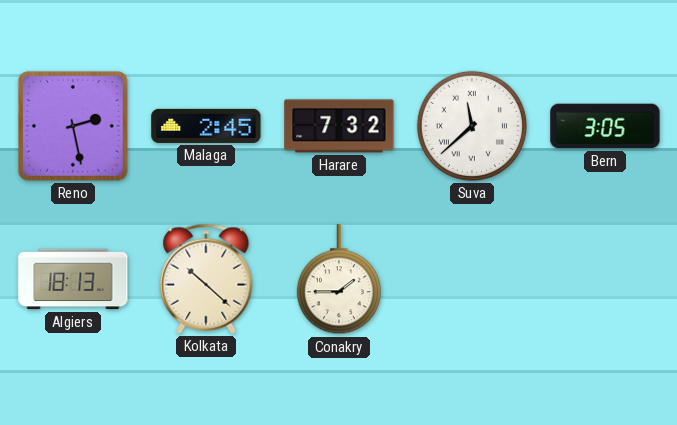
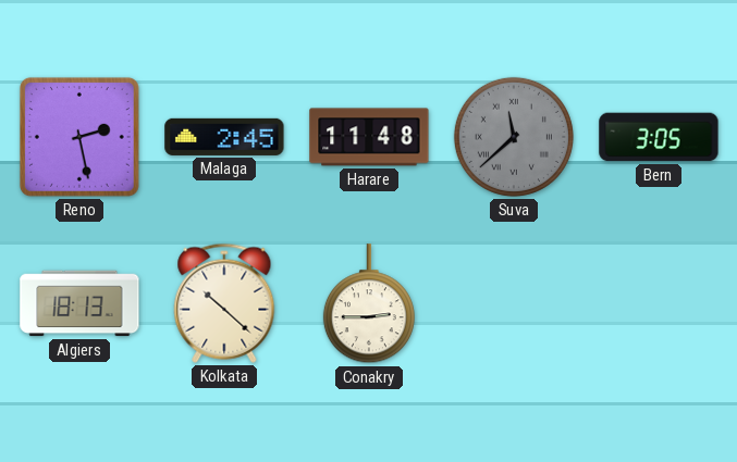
Harare: 7:32 -> 11:48 (369, 137)
Suva dial: white -> grey (514, 137)
Conakry: 1:45 -> 2:45 (369, 304)
